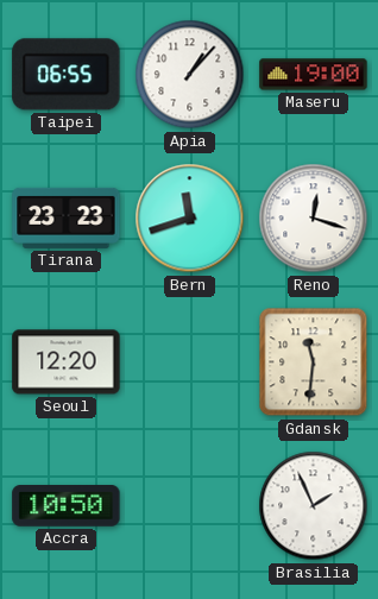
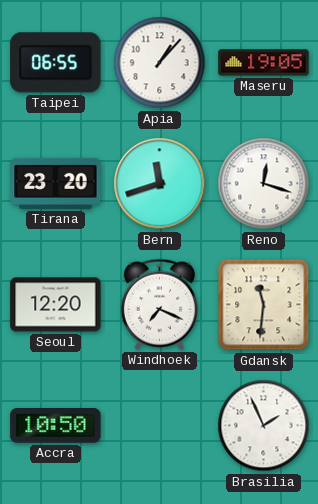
Maseru: 19:00 -> 19:05 (264, 63)
Tirana: 23:23 -> 23:20 (56, 183)
Windhoek: none -> 7:19 (159, 304)
